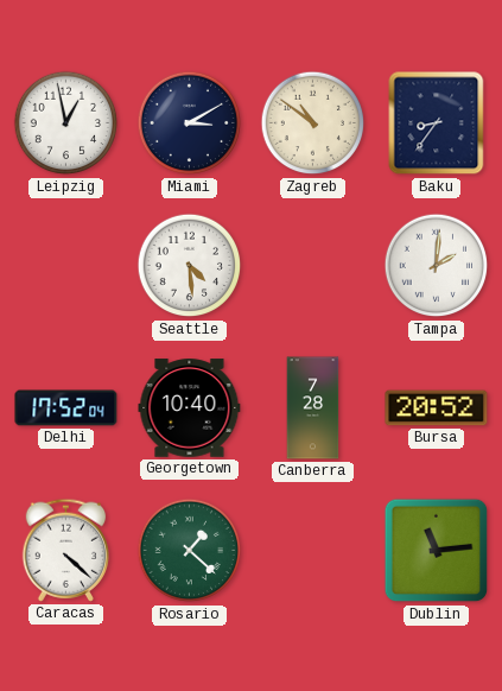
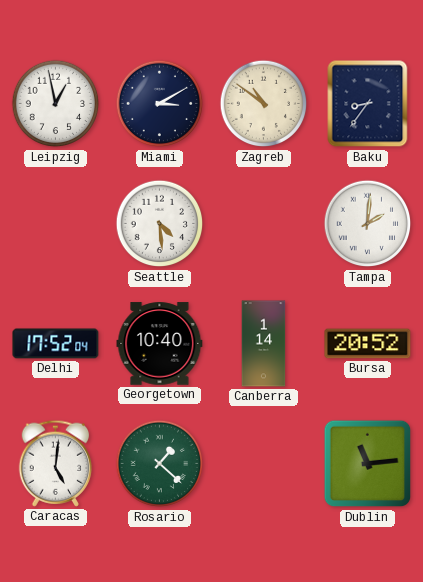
Canberra: 7:28 -> 1:14 (264, 344)
Caracas: 4:22 -> 5:01 (56, 463)
